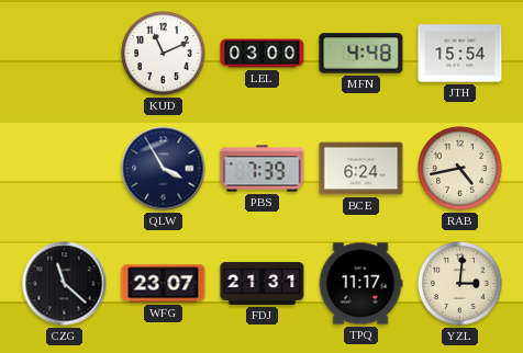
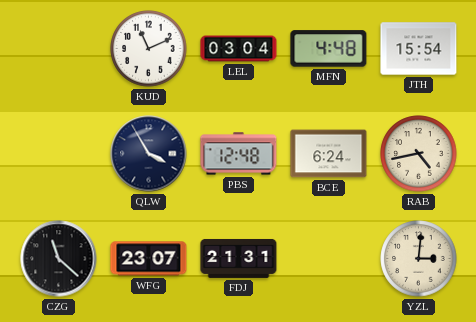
LEL: 03:00 -> 03:04 (239, 49)
PBS: 7:39 -> 12:48 (239, 154)
TPQ: 11:17 -> none (360, 284)
